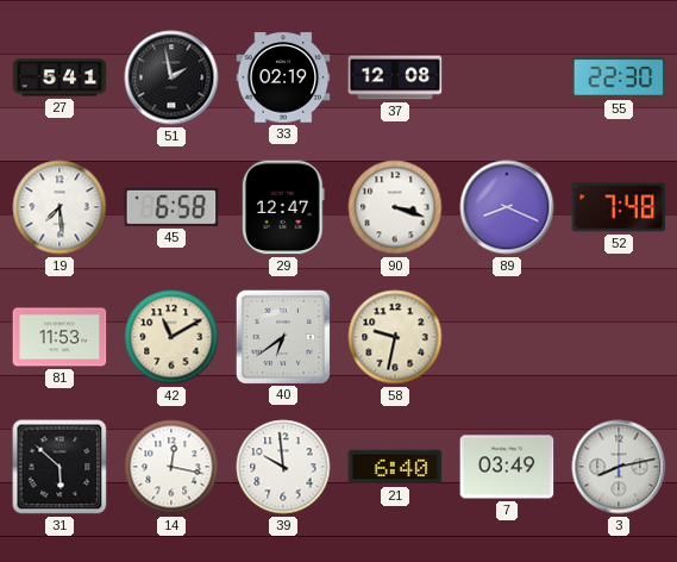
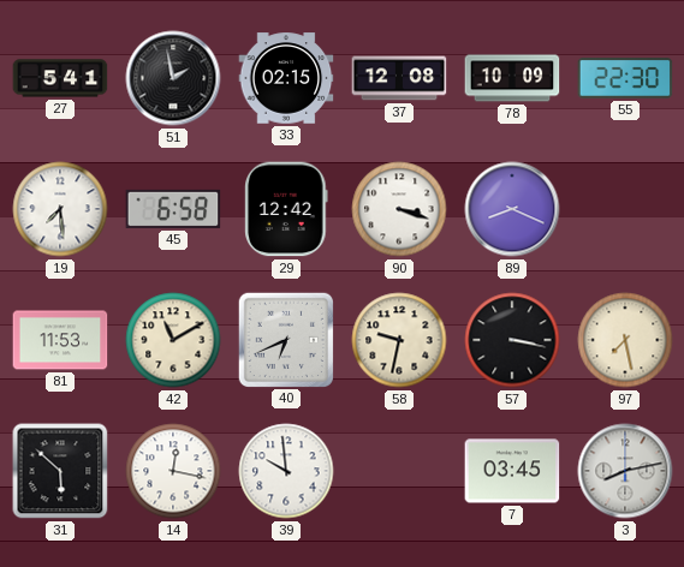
33: 02:19 -> 02:15 (286, 78)
78: none -> 10:09 (512, 78)
29: 12:47 -> 12:42 (286, 209)
52: 7:48 -> none (619, 207)
40: 6:39 -> 6:41 (285, 339)
57: none -> 3:17 (512, 340)
97: none -> 7:28 (625, 340)
21: 6:40 -> none (395, 467)
7: 03:49 -> 03:45 (512, 471)
